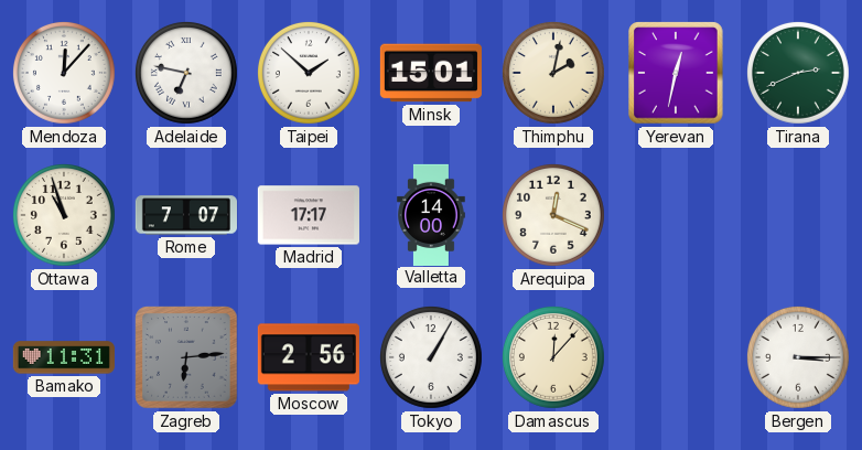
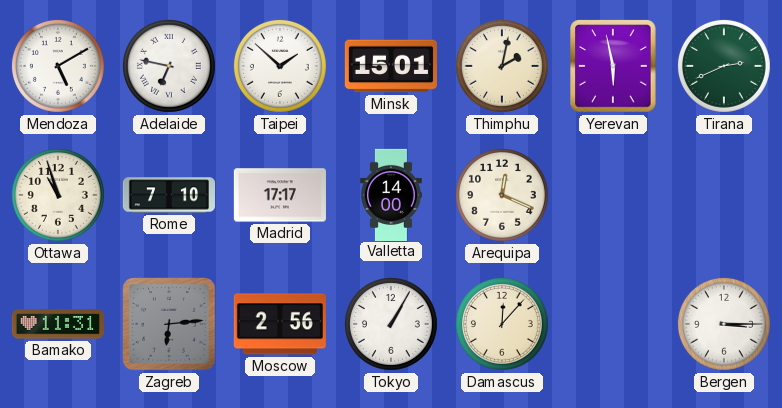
Mendoza: 12:07 -> 5:10 (58, 66)
Yerevan: 12:32 -> 5:58 (613, 66)
Rome: 7:07 -> 7:10 (169, 195)
